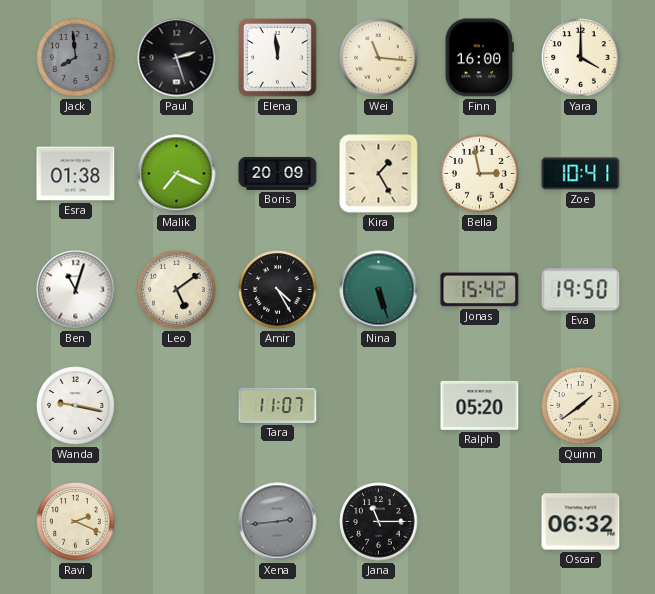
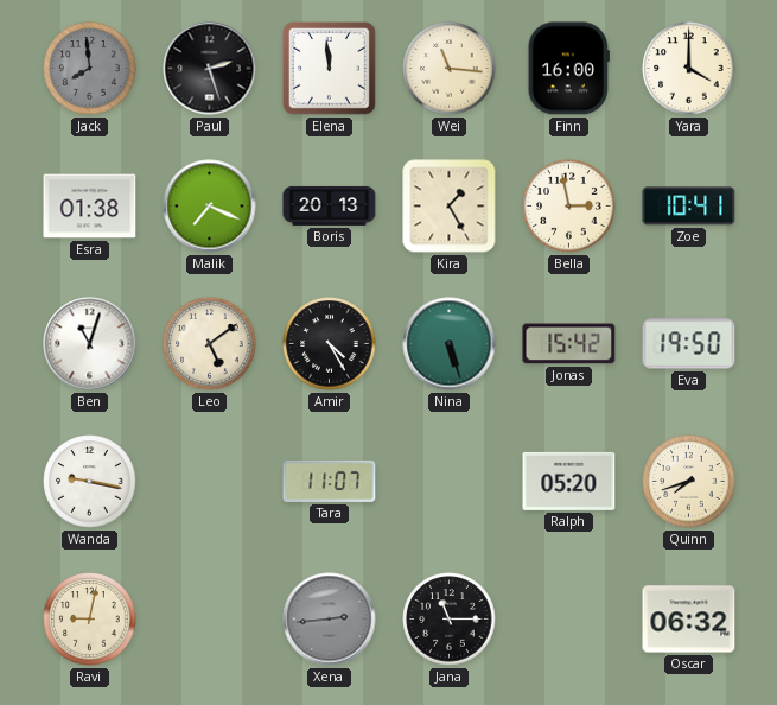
Boris: 20:09 -> 20:13 (330, 205)
Quinn: 1:39 -> 7:42 (689, 482)
Ravi: 2:19 -> 9:02 (90, 620)
